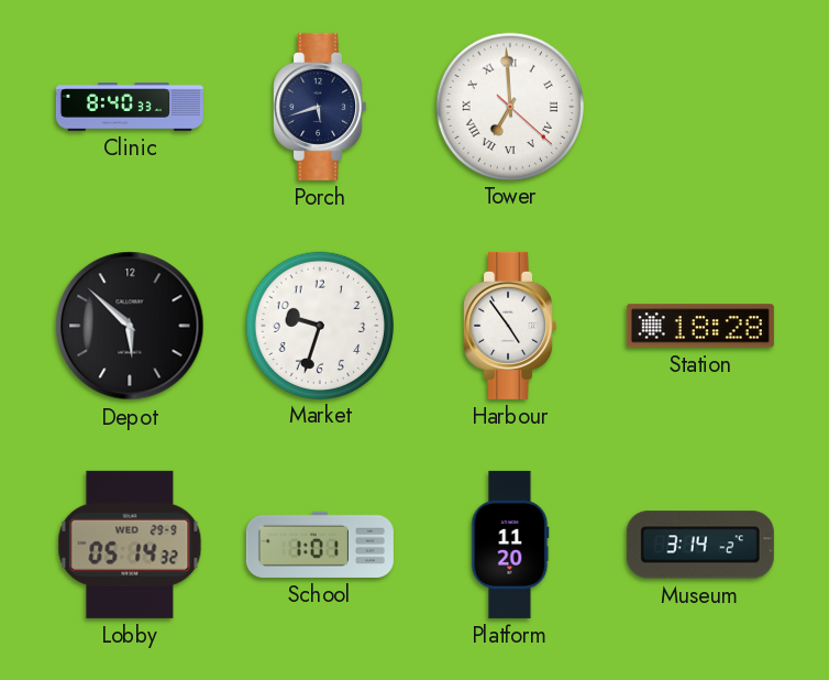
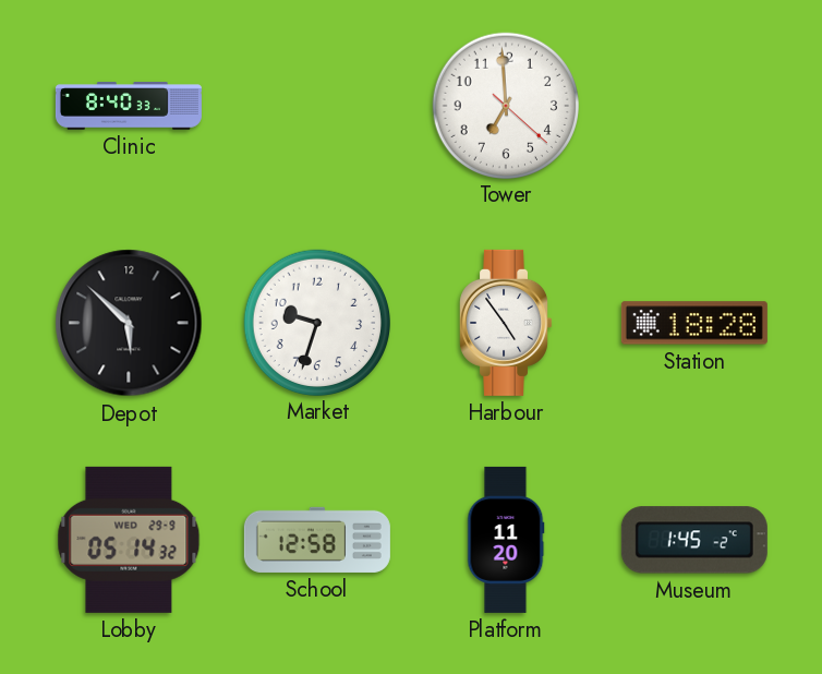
Porch: 5:42 -> none (320, 107)
Tower numerals: Roman -> Arabic (505, 105)
School: 1:01 -> 12:58 (317, 540)
Museum: 3:14 -> 1:45 (694, 540)
